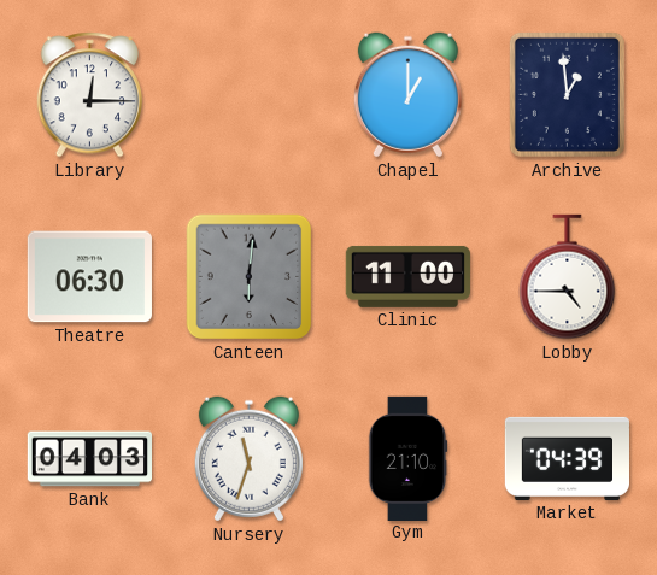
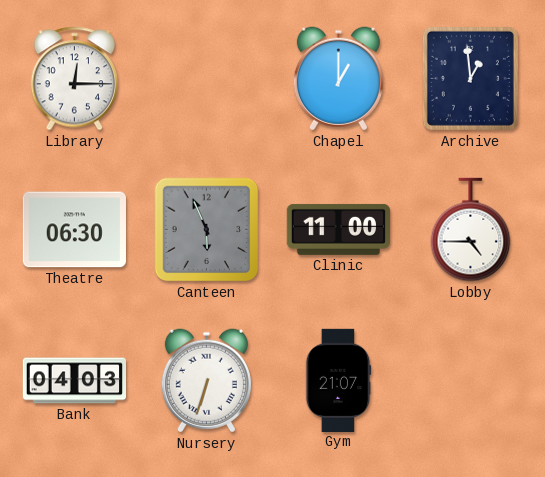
Canteen: 6:01 -> 5:56 (207, 230)
Nursery: 11:33 -> 6:33 (206, 381)
Gym: 21:10 -> 21:07 (338, 380)
Market: 04:39 -> none (567, 458)
